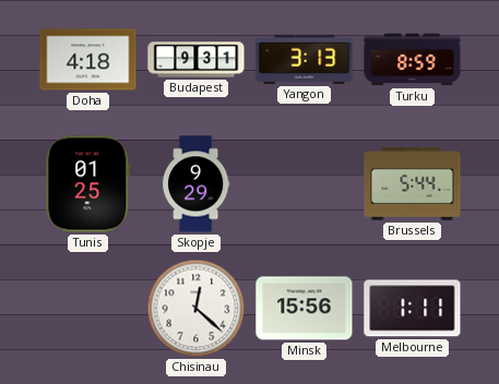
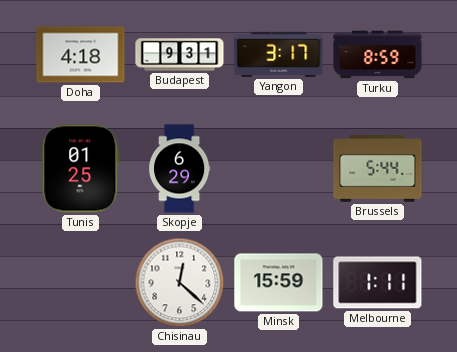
Yangon: 3:13 -> 3:17 (279, 54)
Skopje: 9:29 -> 6:29 (179, 169)
Minsk: 15:56 -> 15:59 (279, 283)
